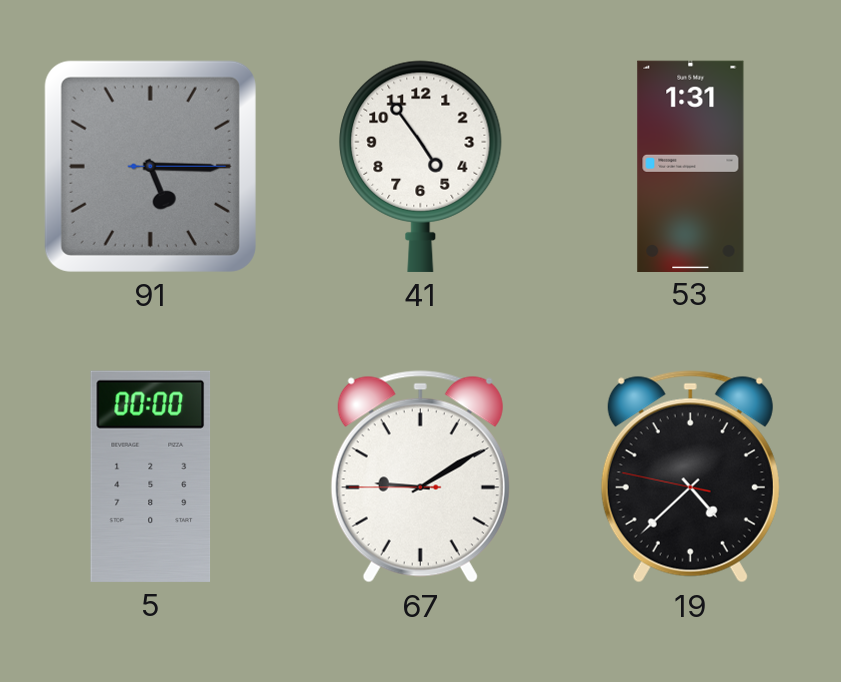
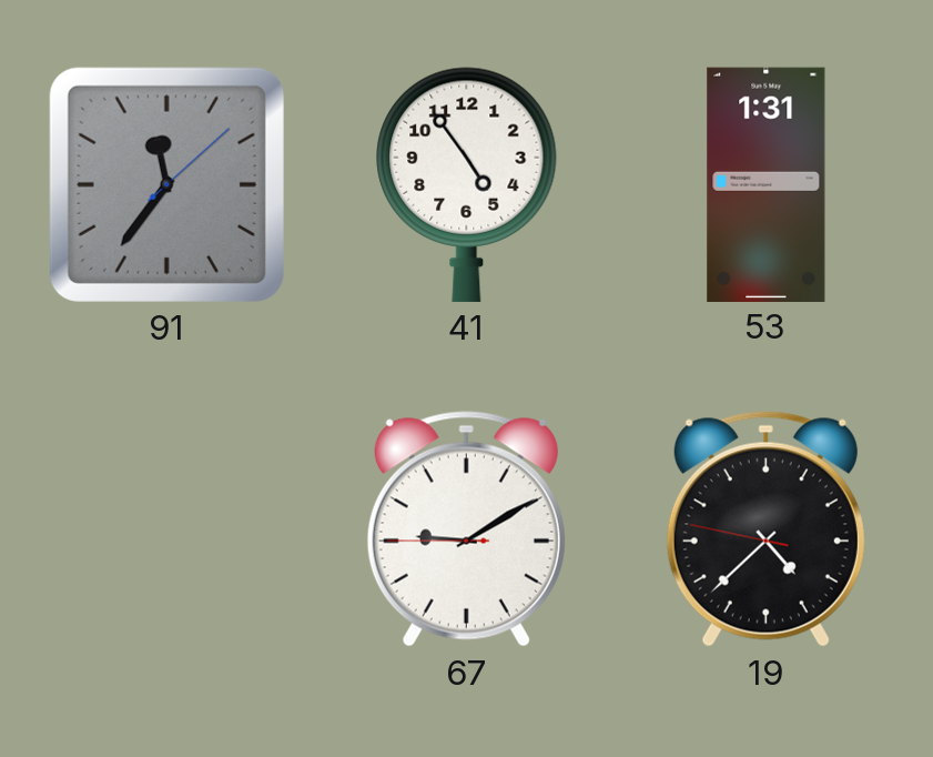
91: 5:15 -> 11:36 (166, 184)
5: 00:00 -> none (150, 476)
